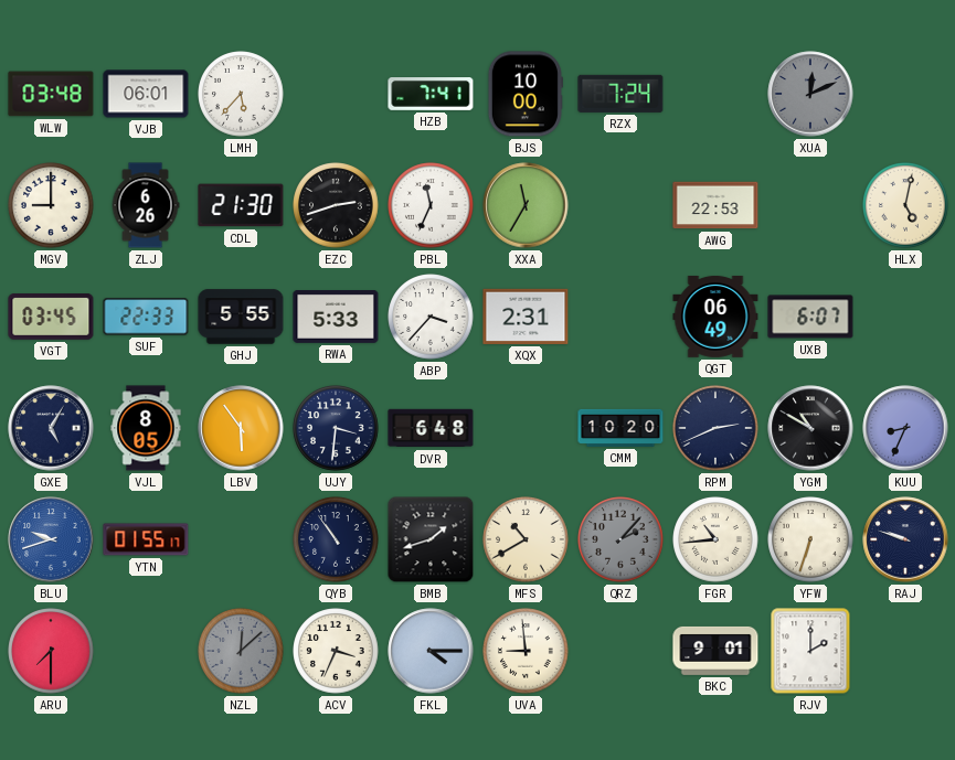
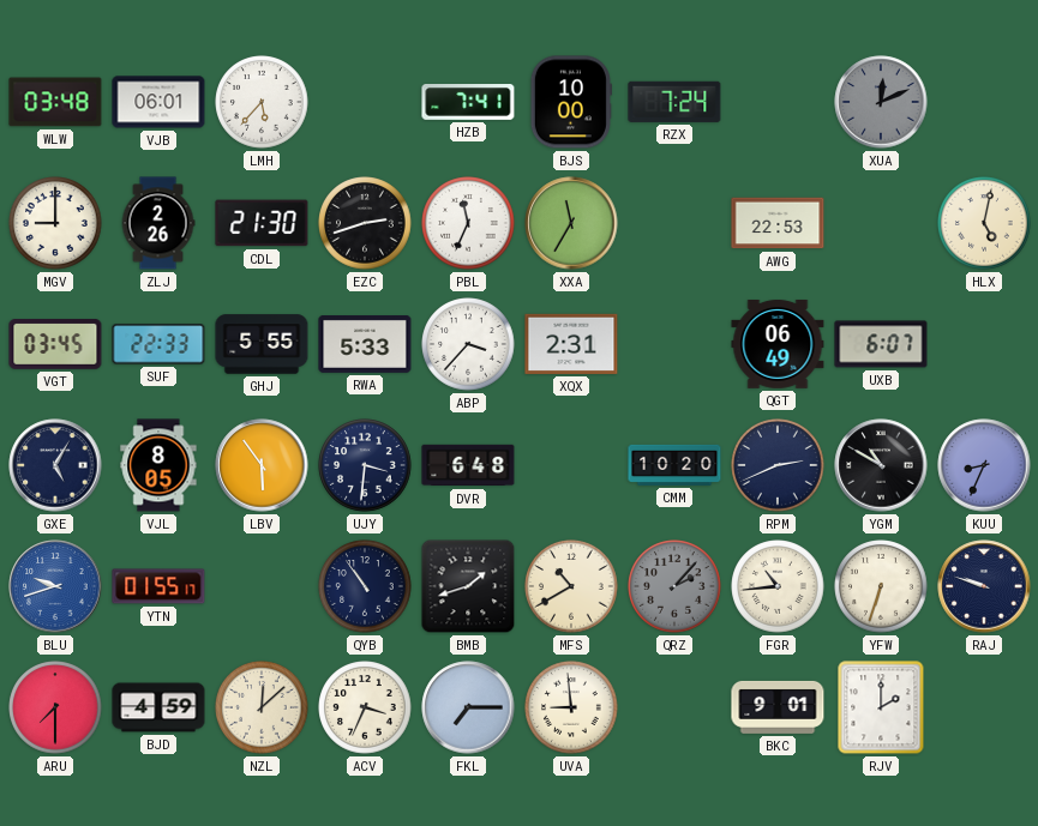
ZLJ: 6:26 -> 2:26 (158, 223)
BJD: none -> 4:59 (158, 707)
NZL dial: grey -> cream (262, 707)
FKL: 4:15 -> 7:15 (468, 707)
